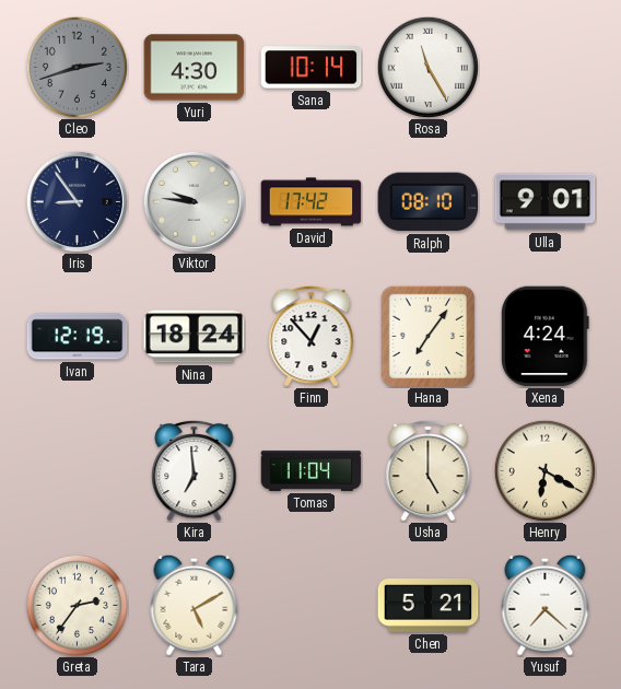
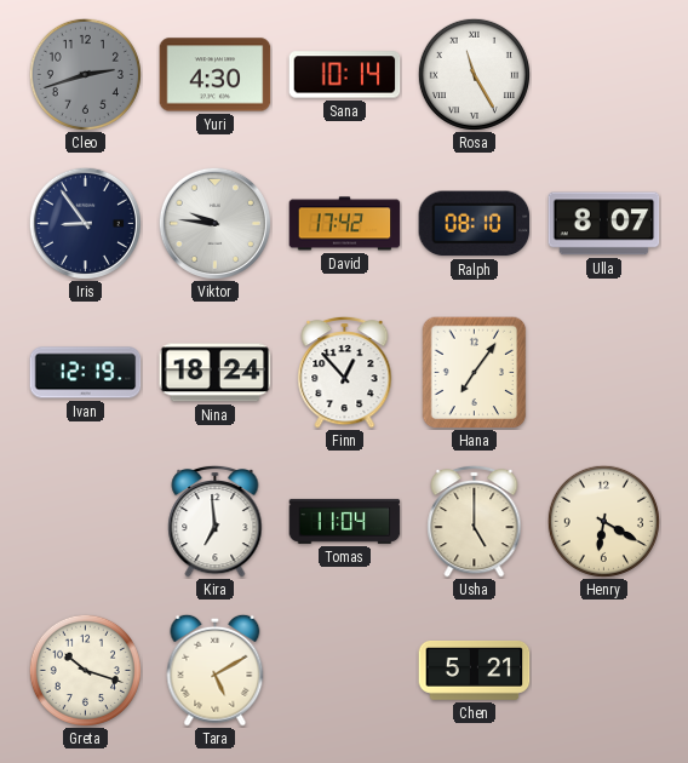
Ulla: 9:01 -> 8:07 (604, 224)
Xena: 4:24 -> none (544, 337)
Greta: 2:36 -> 10:18 (85, 670)
Yusuf: 7:22 -> none (546, 605)
